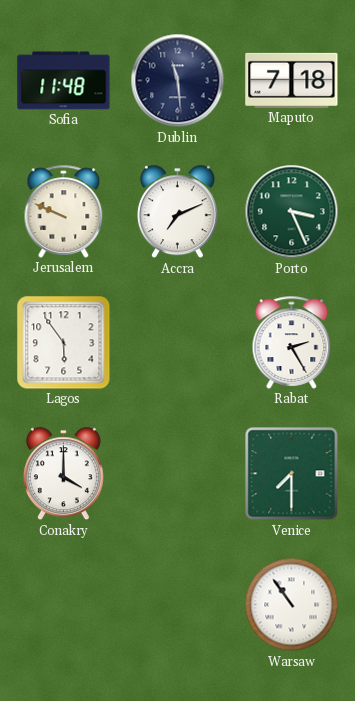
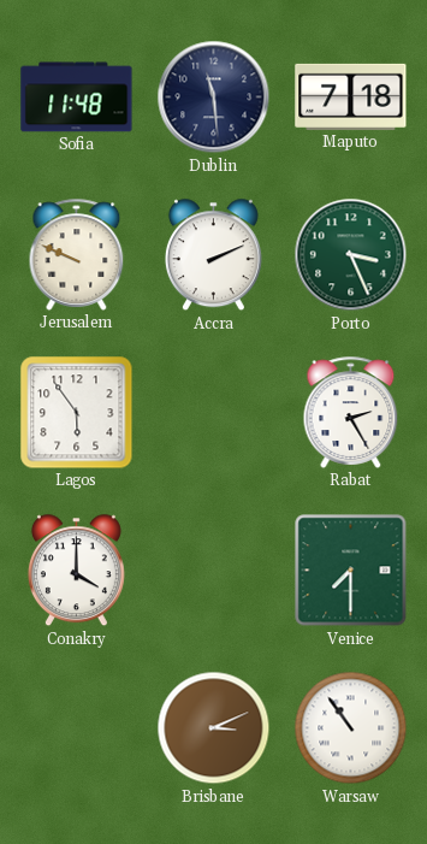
Accra: 7:11 -> 2:11 (213, 255)
Brisbane: none -> 3:11 (214, 728)
